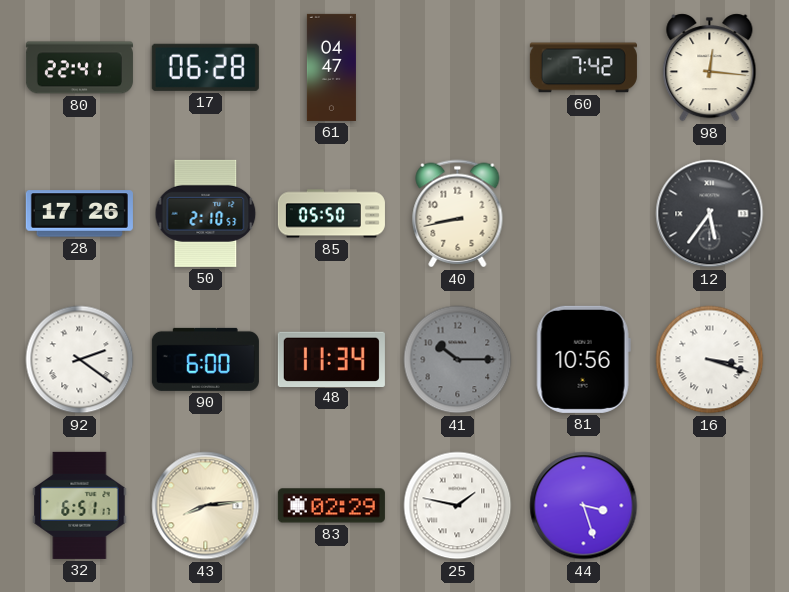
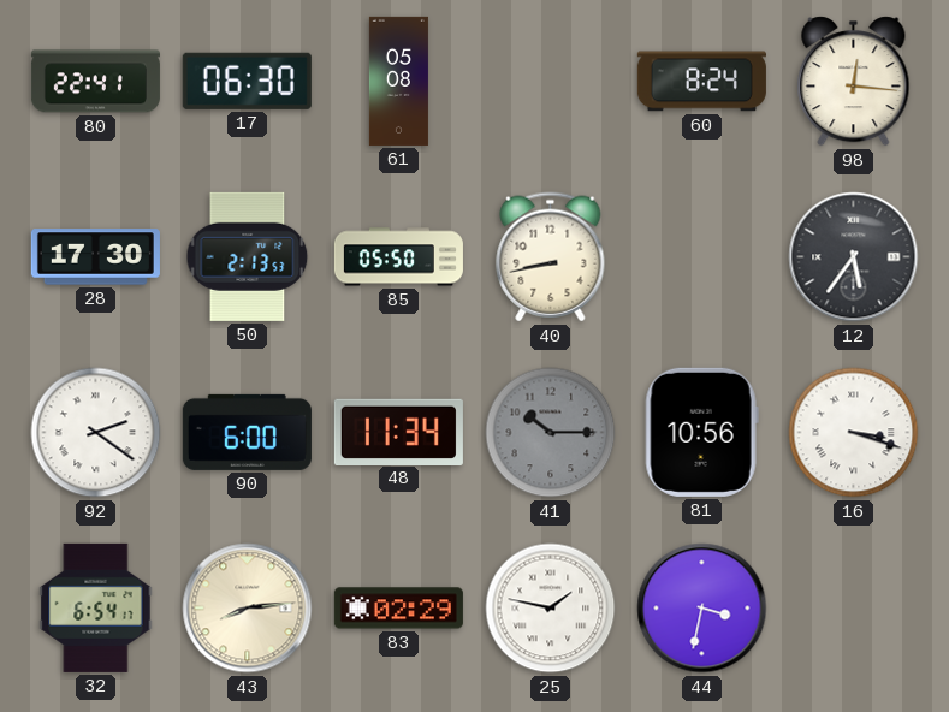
17: 06:28 -> 06:30 (247, 81)
61: 04:47 -> 05:08 (398, 81)
60: 7:42 -> 8:24 (701, 82)
28: 17:26 -> 17:30 (95, 257)
50: 2:10 -> 2:13 (248, 256)
32: 6:51 -> 6:54 (96, 607)
44: 3:27 -> 3:32 (702, 609)
